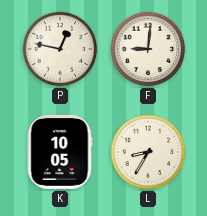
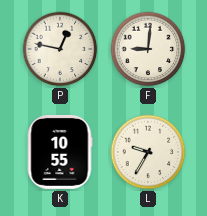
K: 10:05 -> 10:55 (60, 152)
L: 8:35 -> 9:35 (148, 152)
